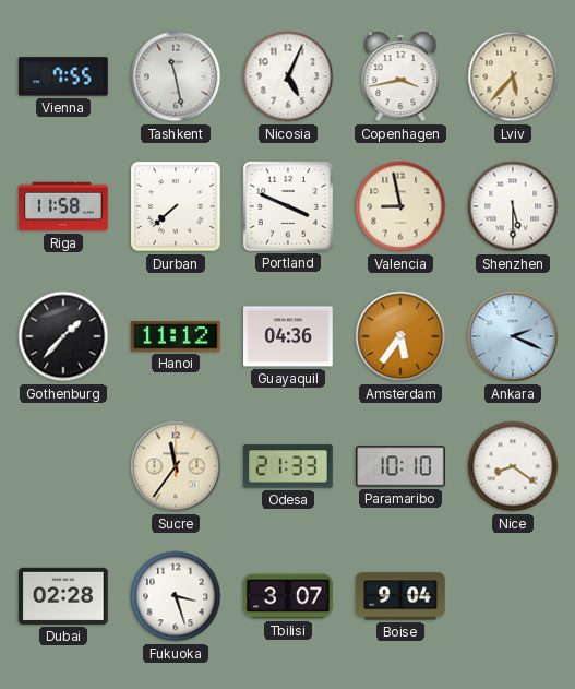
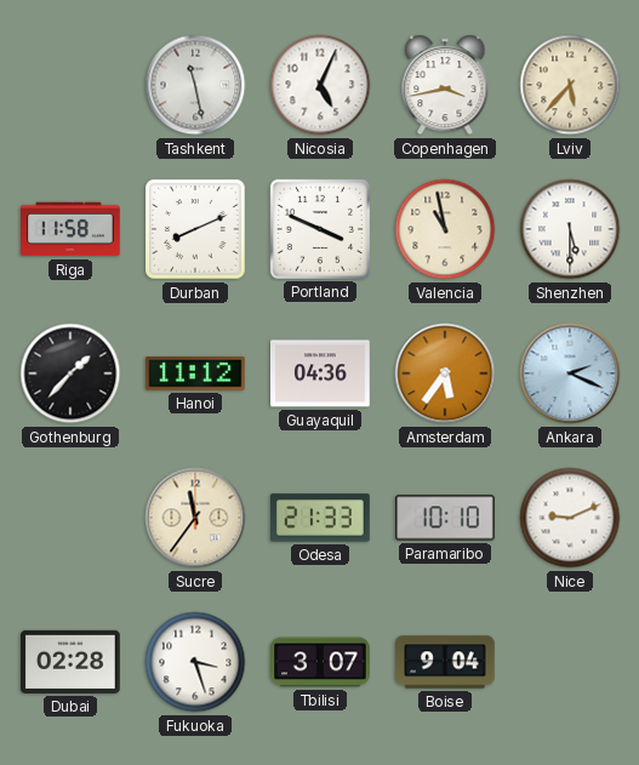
Vienna: 7:55 -> none (64, 76)
Durban: 7:38 -> 8:11 (195, 229)
Valencia: 8:58 -> 10:58 (445, 229)
Nice: 8:21 -> 9:11 (570, 518)
